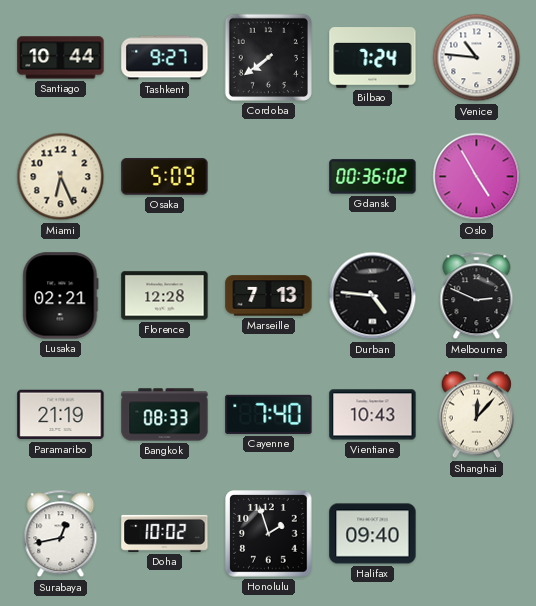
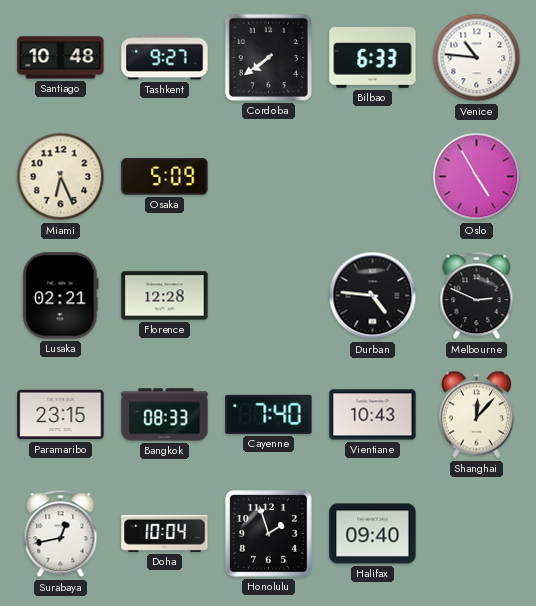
Santiago: 10:44 -> 10:48 (61, 58)
Bilbao: 7:24 -> 6:33 (373, 58)
Gdansk: 00:36 -> none (373, 177)
Marseille: 7:13 -> none (269, 296)
Paramaribo: 21:19 -> 23:15 (61, 415)
Doha: 10:02 -> 10:04 (165, 533)
